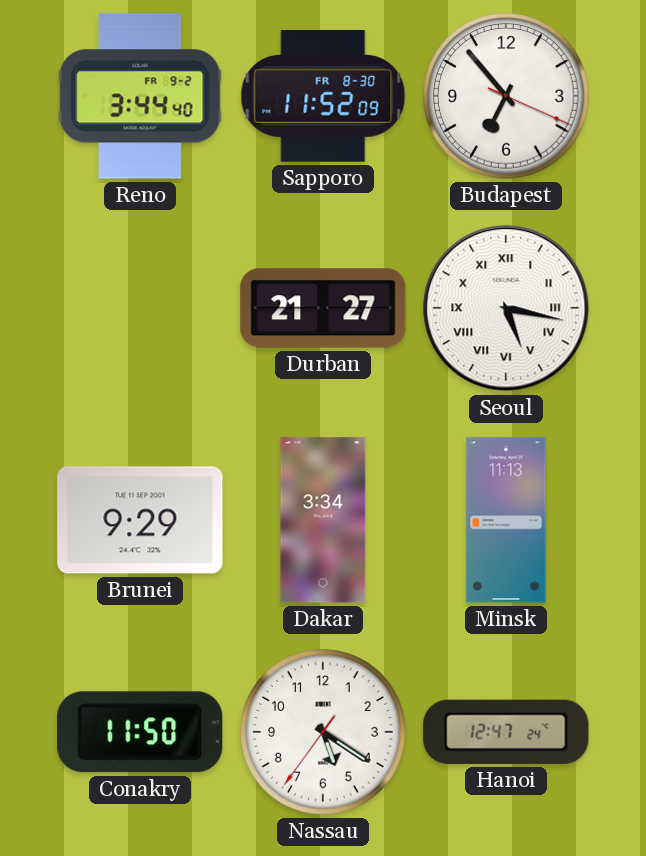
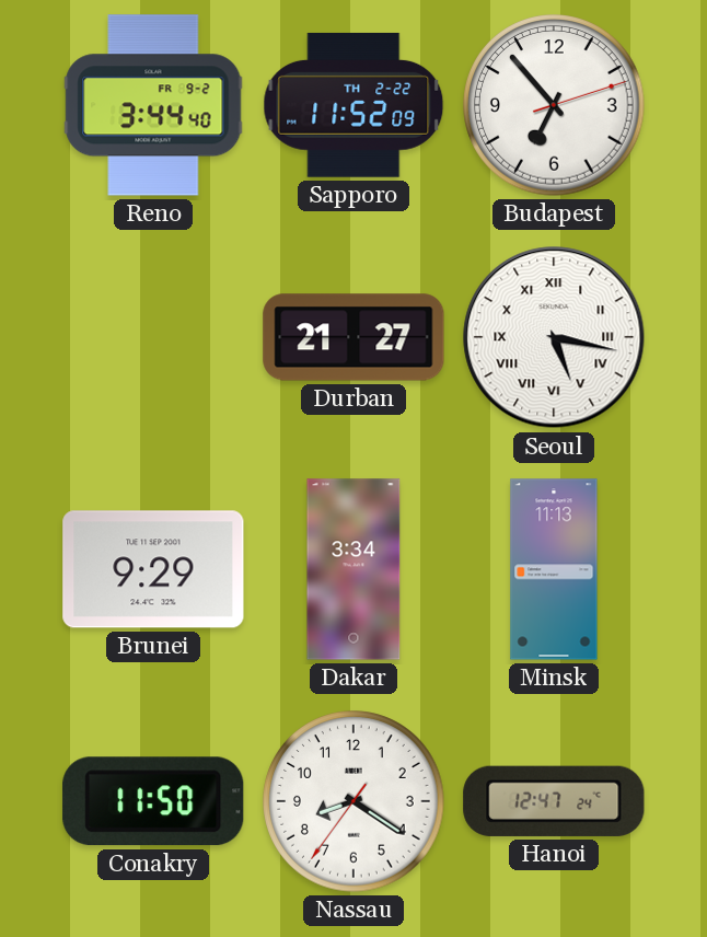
Sapporo date: FR 8-30 -> TH 2-22 (353, 105)
Budapest: 6:53:19 -> 6:53:12 (554, 105)
Nassau: 5:20 -> 8:20 (353, 801)
